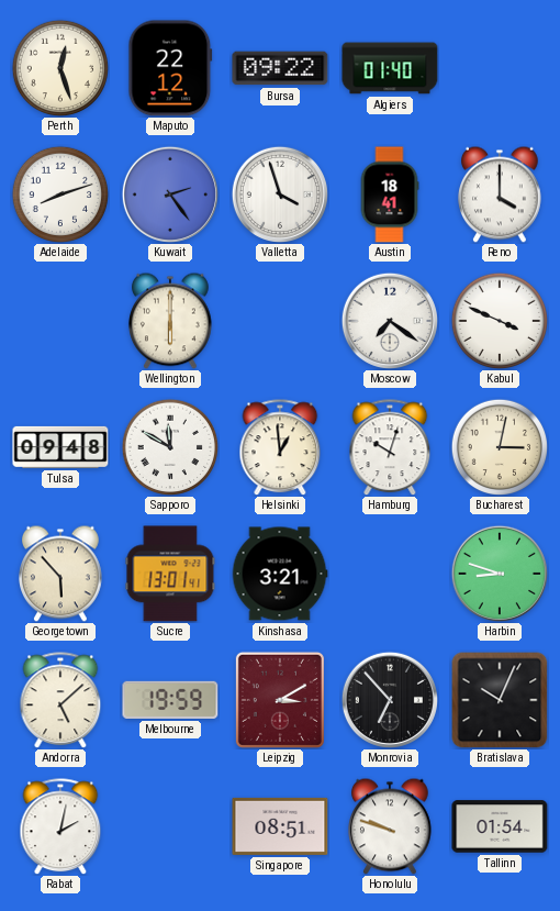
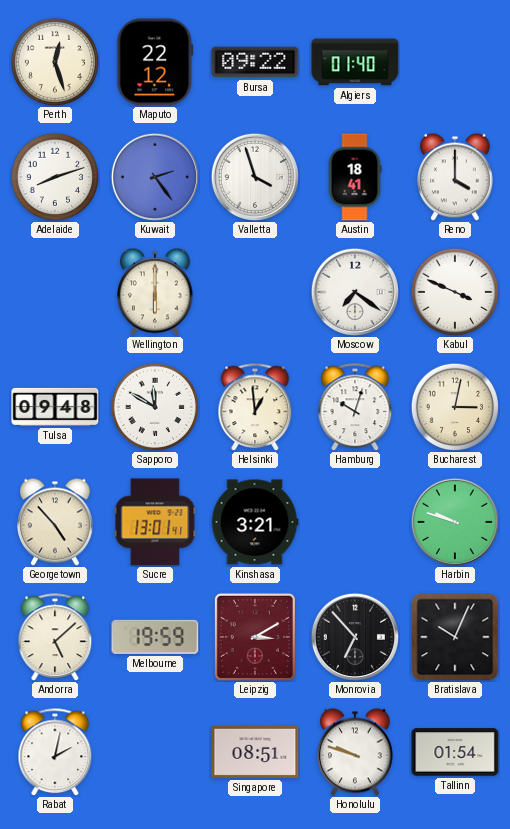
Georgetown: 5:53 -> 4:53 (56, 522)
Harbin: 8:48 -> 9:48 (454, 521)
